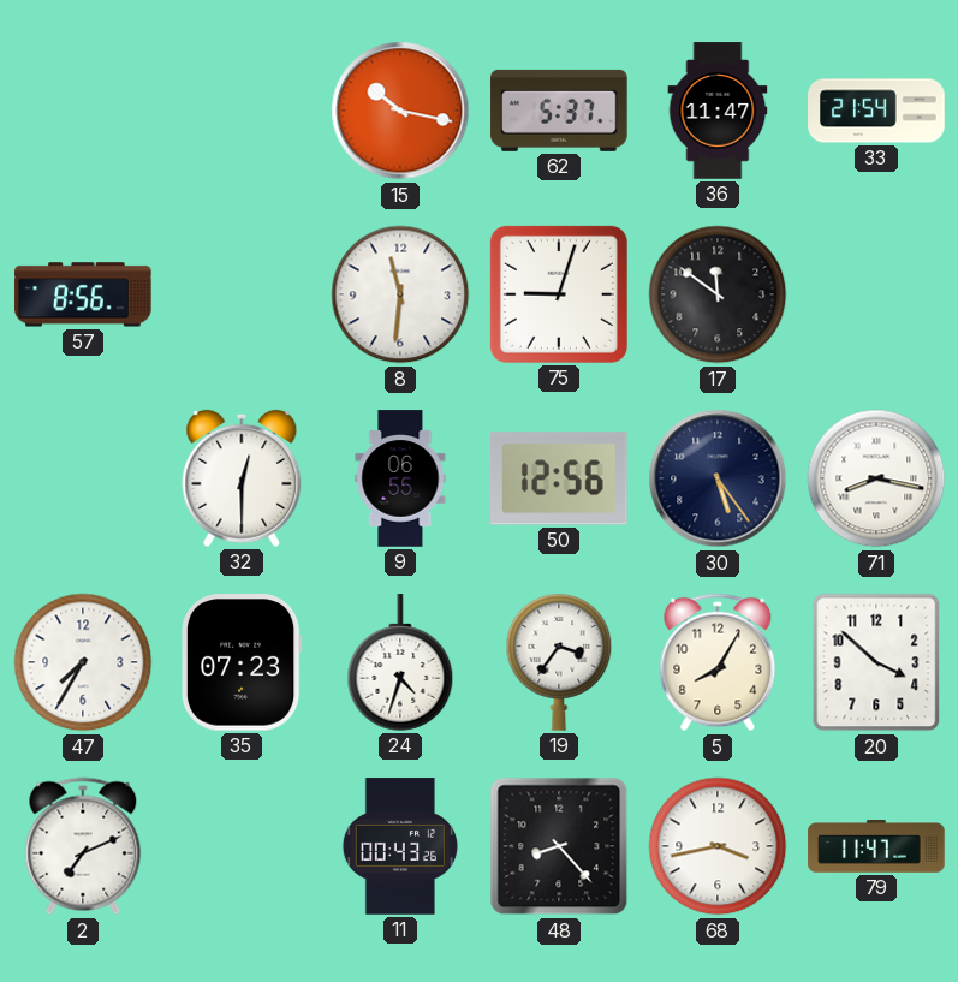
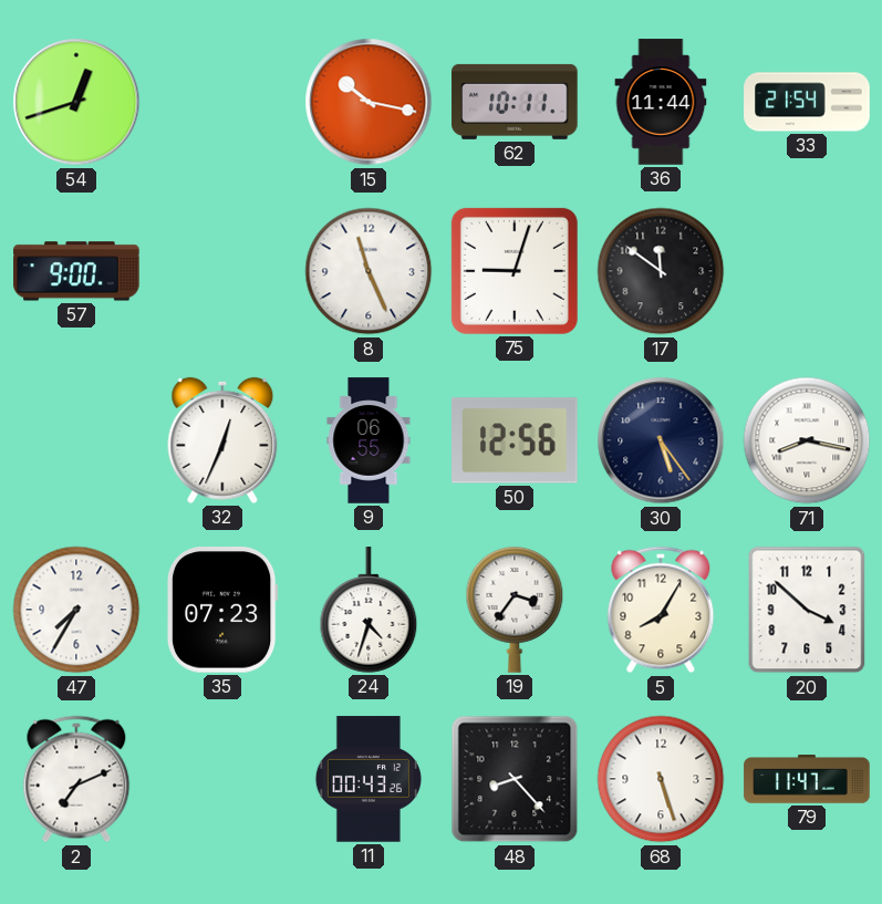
54: none -> 12:42 (76, 102)
62: 5:37 -> 10:11 (515, 102)
36: 11:47 -> 11:44 (661, 102)
57: 8:56 -> 9:00 (76, 271)
8: 11:31 -> 11:26 (369, 271)
32: 12:30 -> 12:34 (222, 440)
68: 3:43 -> 5:27 (661, 779)
